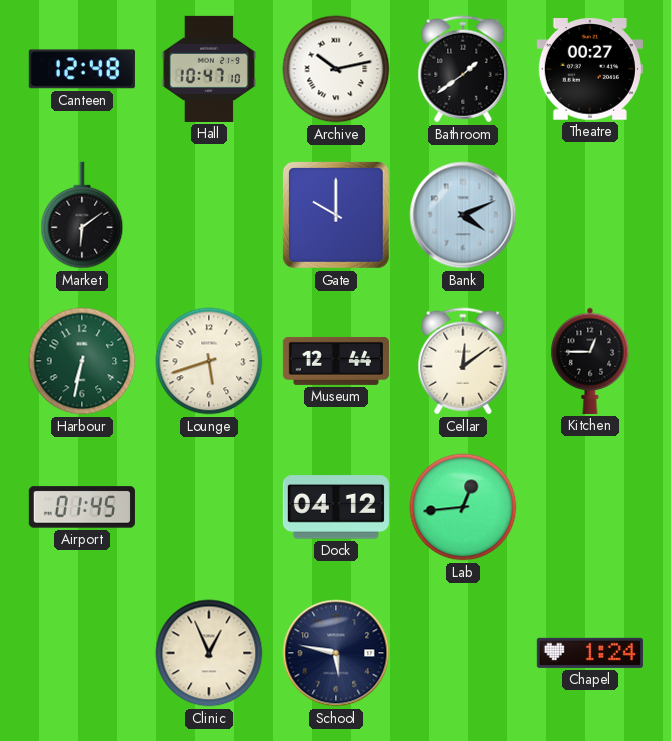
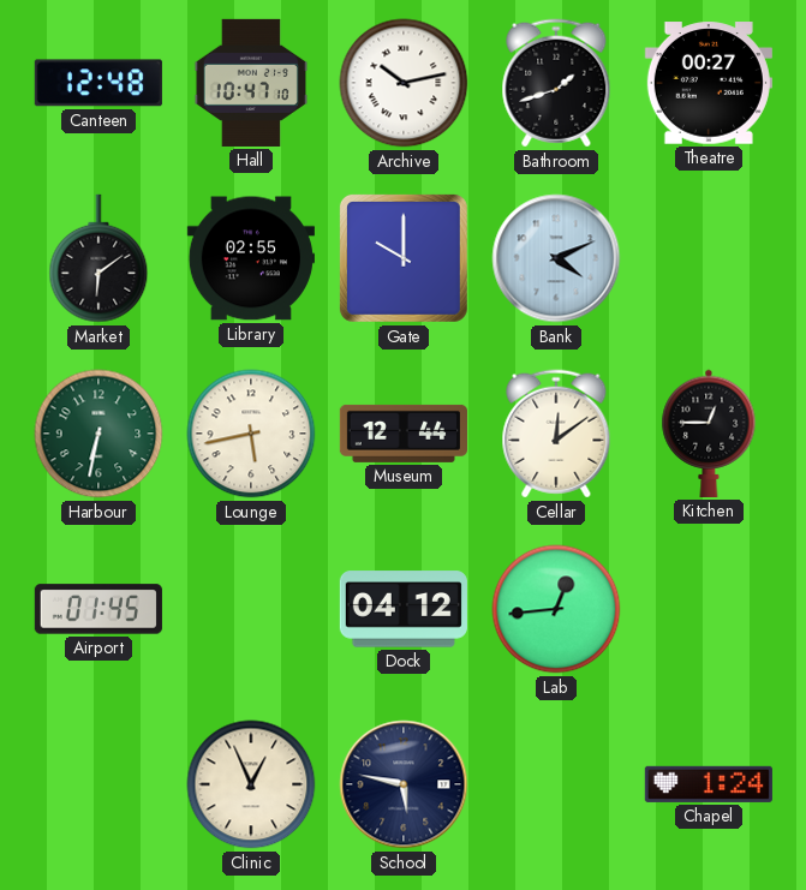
Bathroom: 1:39 -> 1:42 (556, 83)
Library: none -> 02:55 (251, 258)
Lounge: 5:42 -> 5:43 (251, 434)
